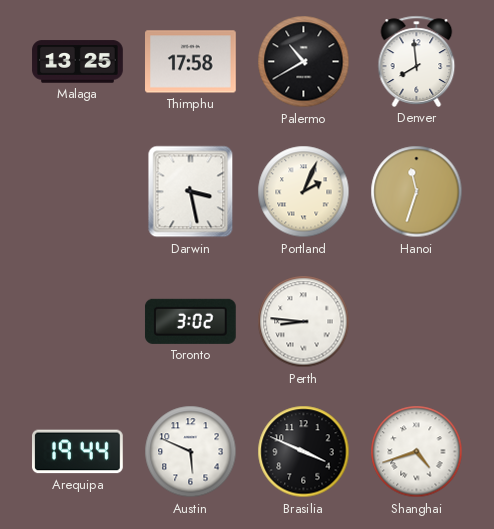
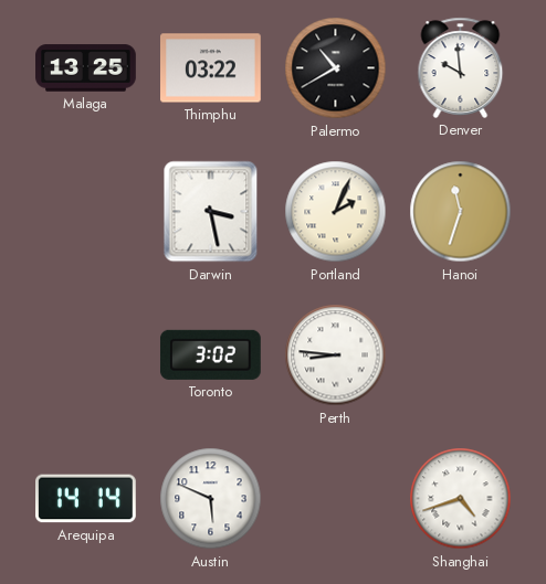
Thimphu: 17:58 -> 03:22 (211, 68)
Denver: 7:59 -> 9:59 (461, 67)
Arequipa: 19:44 -> 14:14 (86, 499)
Brasilia: 3:49 -> none (304, 452)
